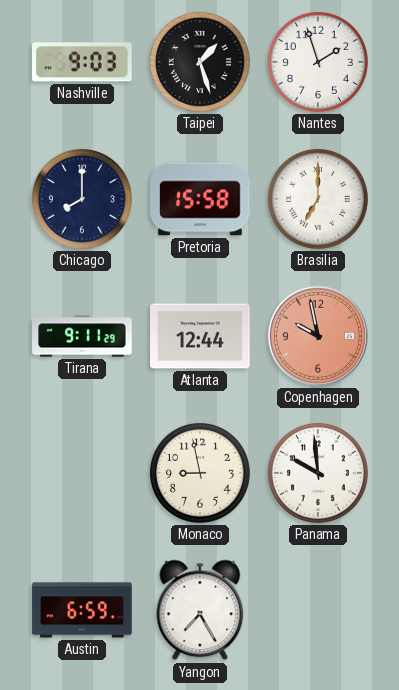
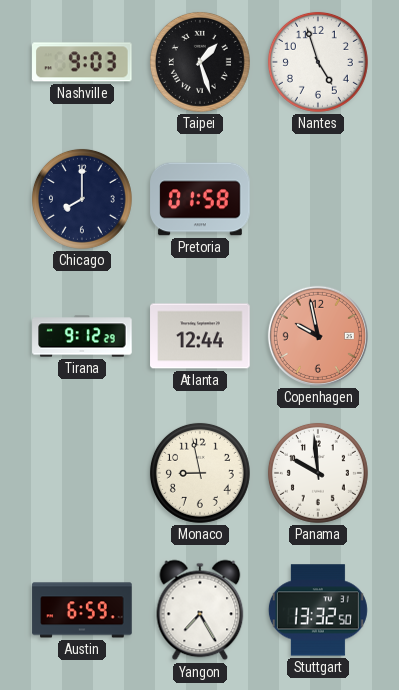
Nantes: 1:57 -> 4:57 (318, 62)
Pretoria: 15:58 -> 01:58 (200, 199)
Brasilia: 7:00 -> none (318, 199)
Tirana: 9:11 -> 9:12 (82, 336)
Stuttgart: none -> 13:32 (318, 610)
